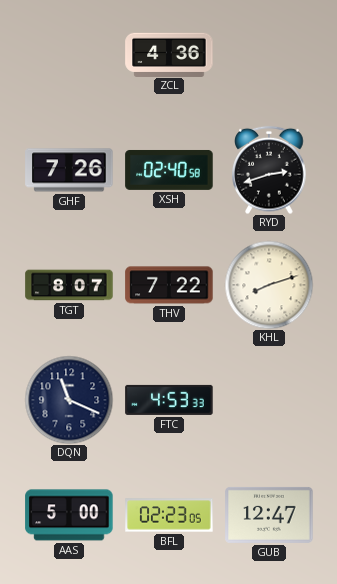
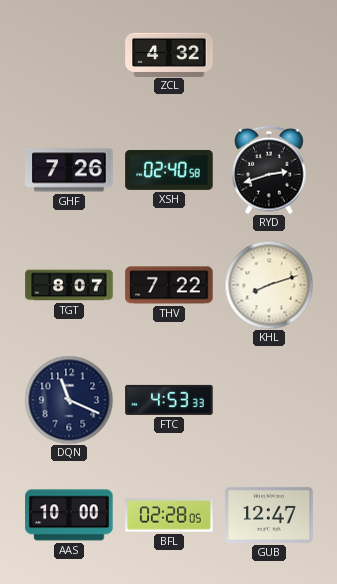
ZCL: 4:36 -> 4:32 (169, 54)
AAS: 5:00 -> 10:00 (69, 515)
BFL: 02:23 -> 02:28 (169, 515)
